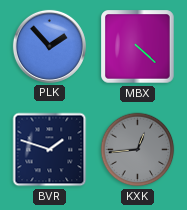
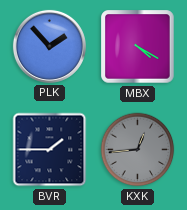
MBX: 4:22 -> 4:20 (138, 47)
BVR: 1:48 -> 1:45 (50, 150)
